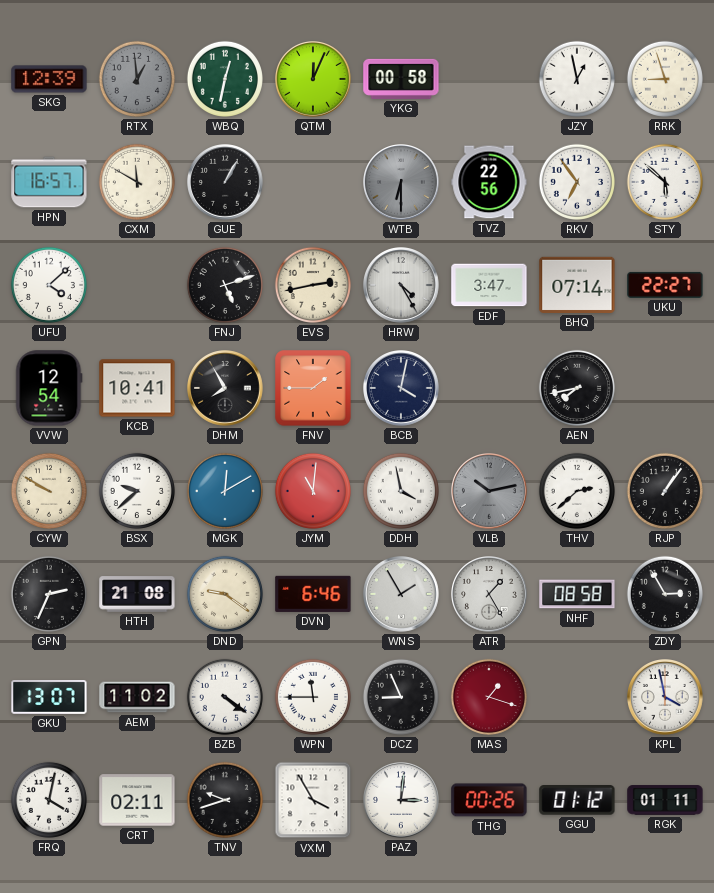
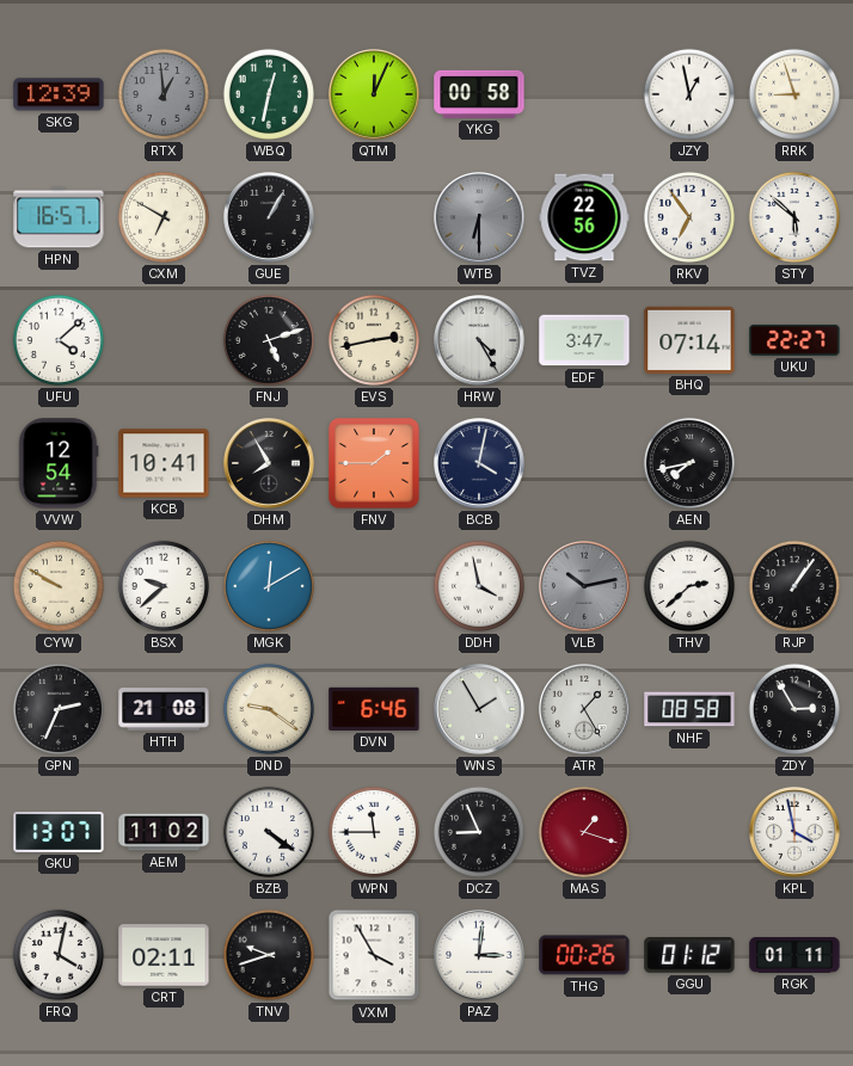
CXM: 11:50 -> 6:50 (164, 217)
JYM: 11:01 -> none (313, 491)
